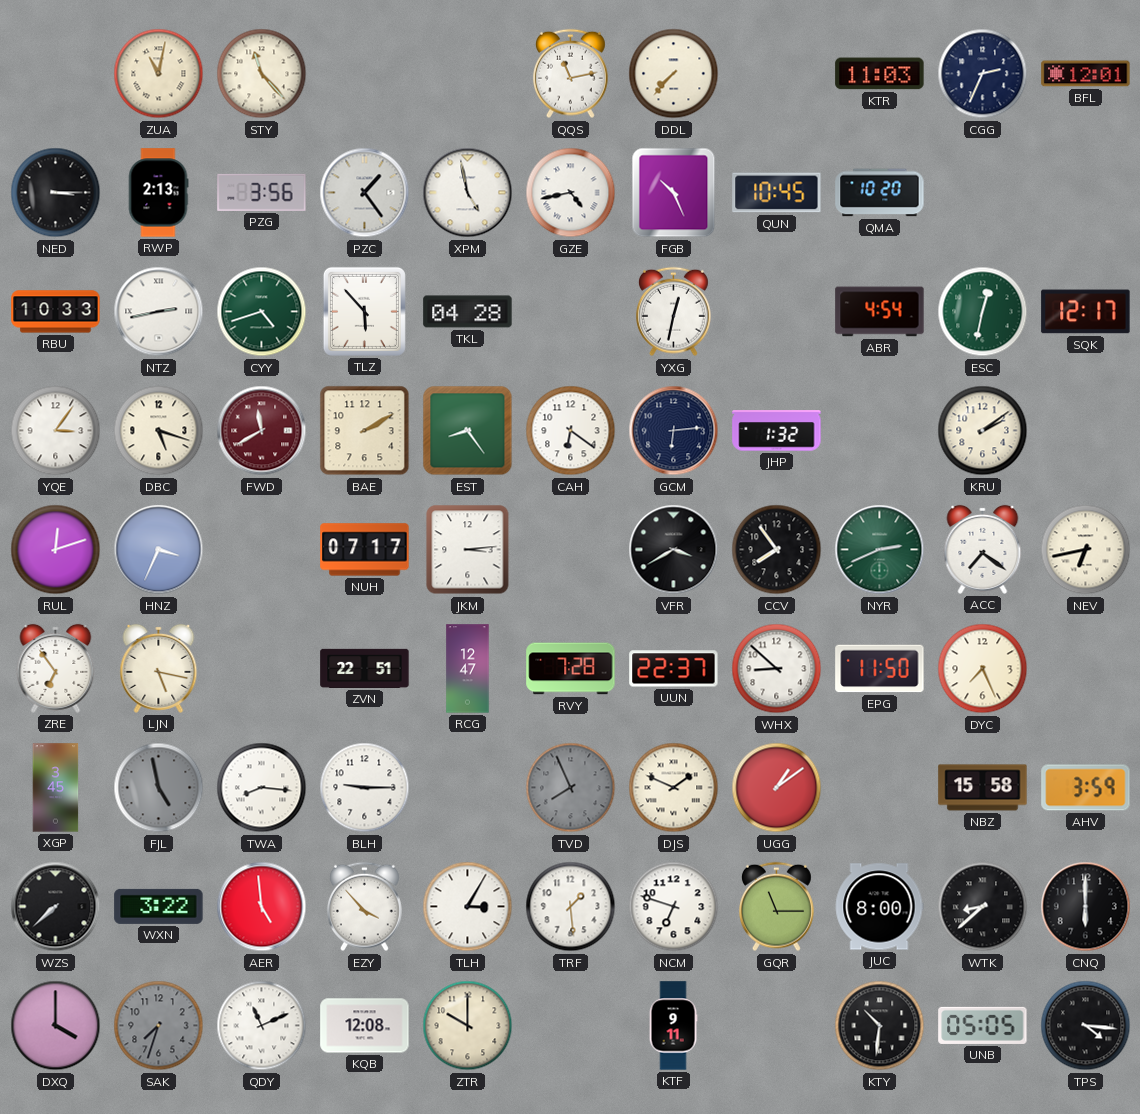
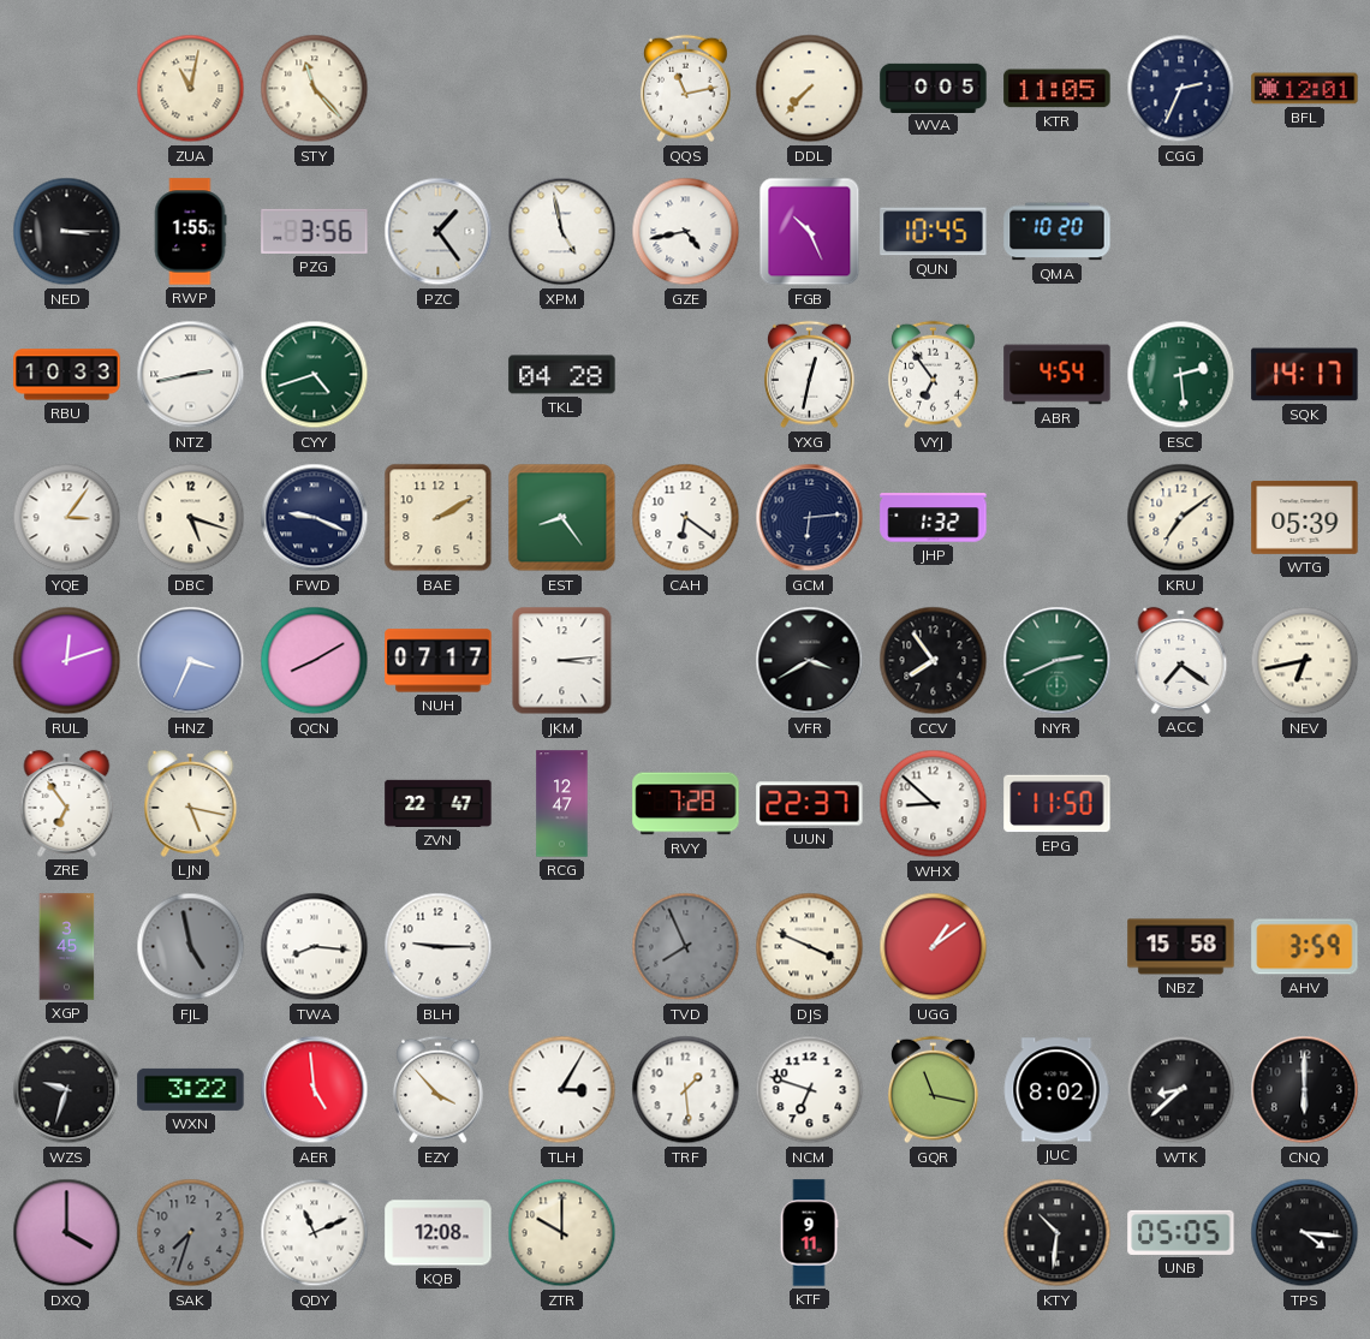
WVA: none -> 0:05 (934, 88)
KTR: 11:03 -> 11:05 (1058, 89)
RWP: 2:13 -> 1:55 (190, 232)
TLZ: 5:53 -> none (364, 311)
VYJ: none -> 6:54 (934, 375)
ESC: 12:32 -> 2:29 (1181, 375)
SQK: 12:17 -> 14:17 (1305, 375)
FWD: 11:40 -> 9:19 (315, 518)
FWD dial: burgundy -> navy (315, 518)
KRU: 2:09 -> 7:09 (1181, 518)
WTG: none -> 05:39 (1305, 517)
QCN: none -> 8:10 (315, 661)
ZVN: 22:51 -> 22:47 (439, 803)
DYC: 7:26 -> none (983, 669)
DJS: 1:49 -> 3:49 (810, 947)
WZS: 7:38 -> 9:33 (67, 1090)
GQR: 11:15 -> 11:17 (934, 1090)
JUC: 8:00 -> 8:02 (1056, 1090)
